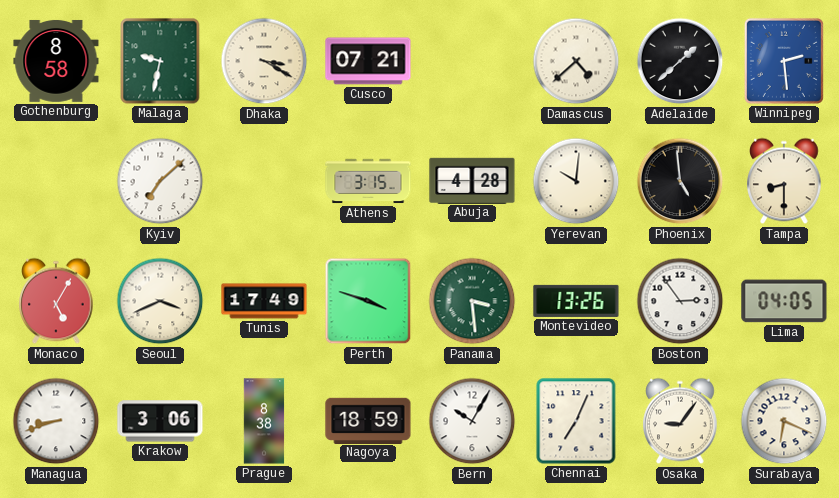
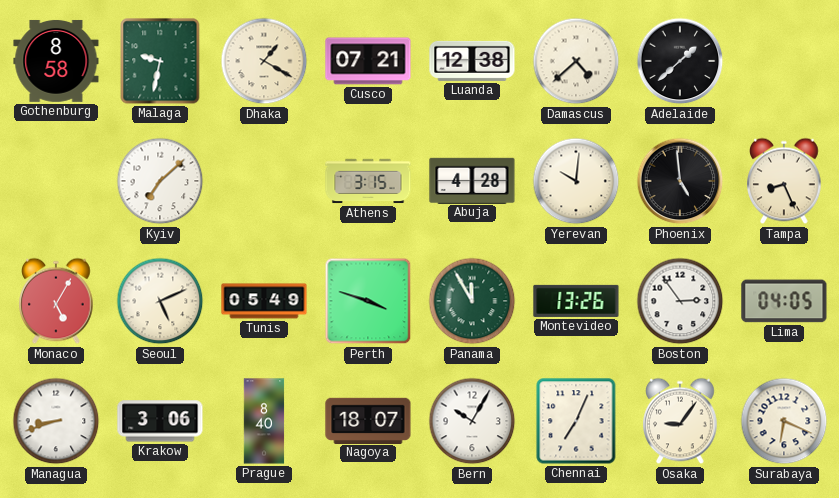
Dhaka: 3:20 -> 1:20 (264, 61)
Luanda: none -> 12:38 (472, 61)
Winnipeg: 2:29 -> none (784, 61)
Tampa: 8:30 -> 8:26 (784, 181)
Seoul: 3:41 -> 5:11 (160, 301)
Tunis: 17:49 -> 05:49 (264, 301)
Panama: 3:29 -> 11:55 (472, 301)
Prague: 8:38 -> 8:40 (264, 421)
Nagoya: 18:59 -> 18:07 (368, 420)
